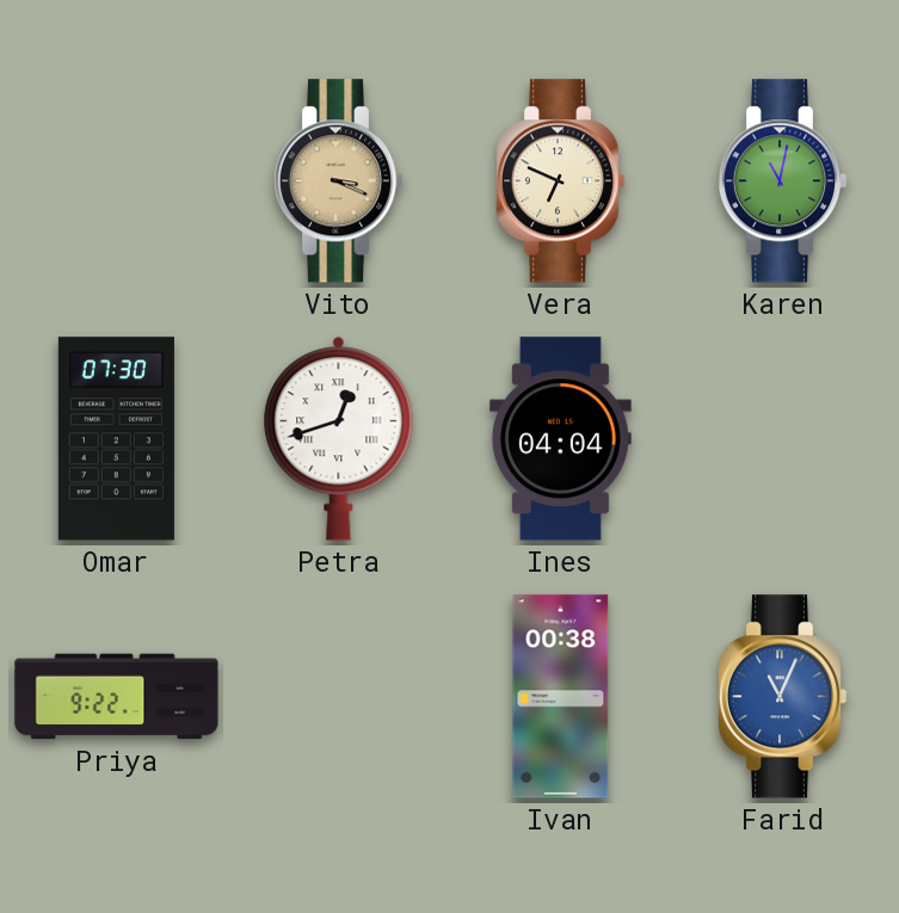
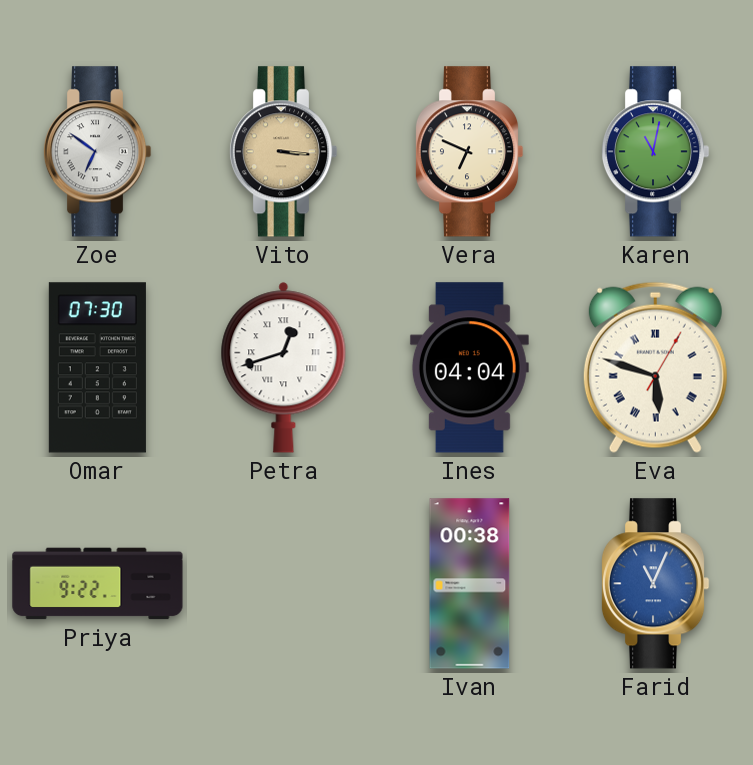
Zoe: none -> 6:51 (97, 152)
Vito: 3:19 -> 3:16 (283, 152)
Eva: none -> 5:48 (655, 367)
